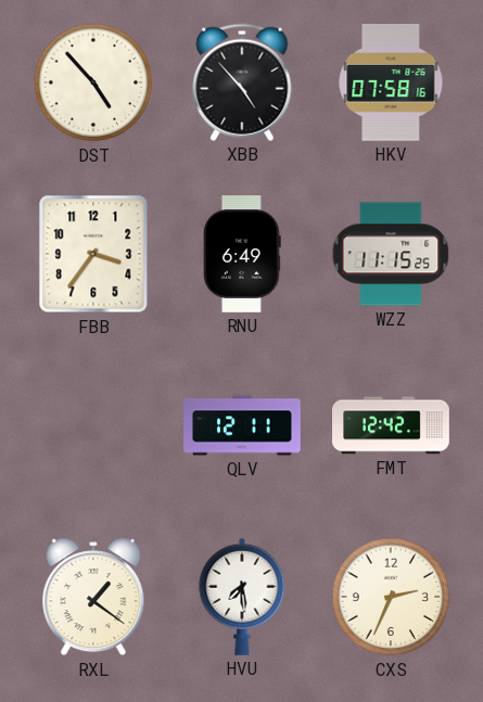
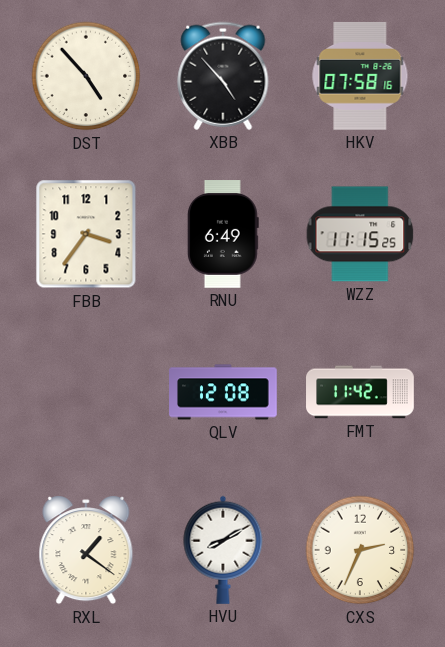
QLV: 12:11 -> 12:08 (223, 392)
FMT: 12:42 -> 11:42 (360, 392)
HVU: 7:29 -> 8:10 (223, 550)
